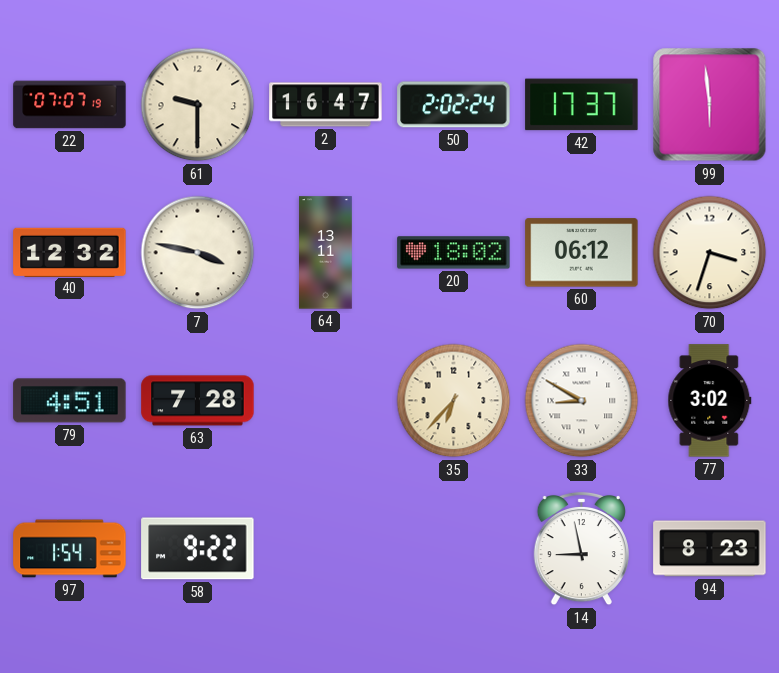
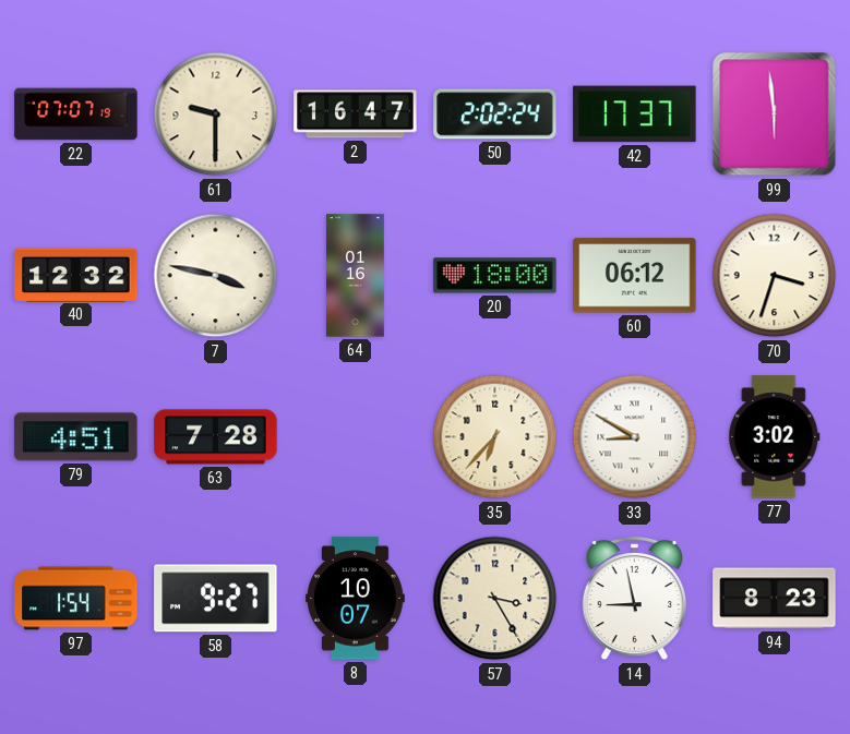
64: 13:11 -> 01:16 (356, 276)
20: 18:02 -> 18:00 (495, 276)
58: 9:22 -> 9:27 (216, 599)
8: none -> 10:07 (356, 599)
57: none -> 3:25 (495, 599)
